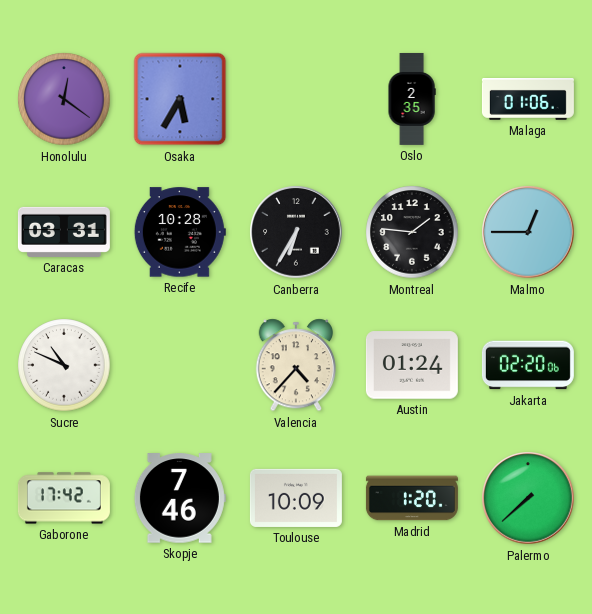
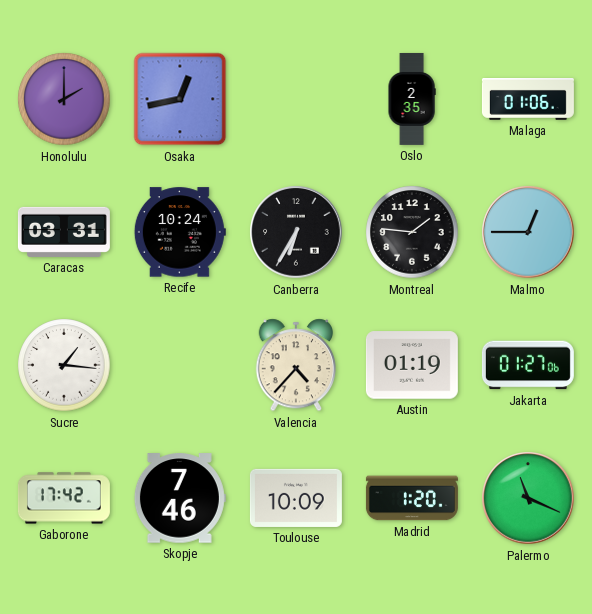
Honolulu: 12:21 -> 2:00 (64, 99)
Osaka: 5:35 -> 12:43 (180, 99)
Recife: 10:28 -> 10:24 (180, 232)
Sucre: 10:49 -> 1:16 (64, 365)
Austin: 01:24 -> 01:19 (412, 365)
Jakarta: 02:20 -> 01:27 (528, 365)
Palermo: 7:38 -> 11:19 (528, 498)
